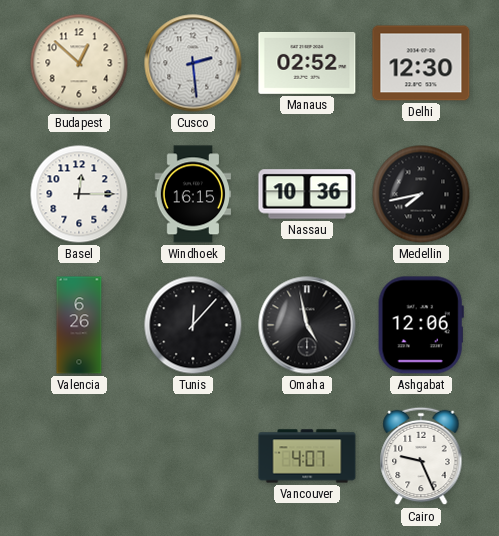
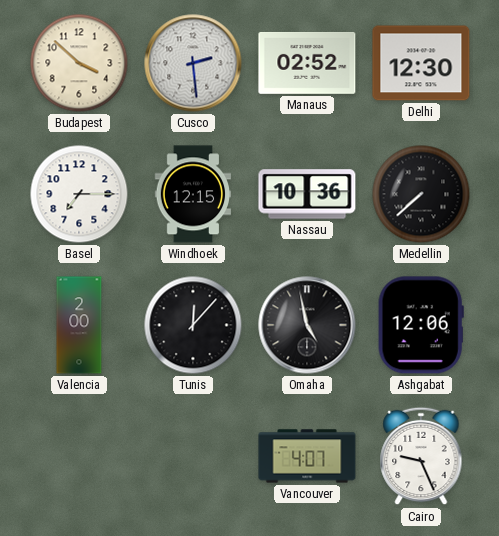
Budapest: 12:52 -> 3:52 (79, 63)
Basel: 12:15 -> 7:15 (79, 194)
Windhoek: 16:15 -> 12:15 (193, 194)
Medellin: 7:43 -> 7:38 (421, 194)
Valencia: 6:26 -> 2:00 (79, 325)
